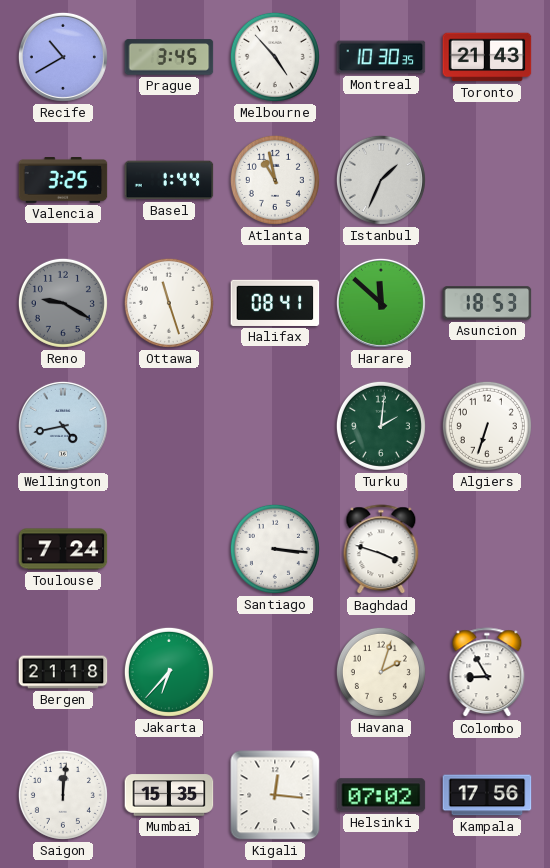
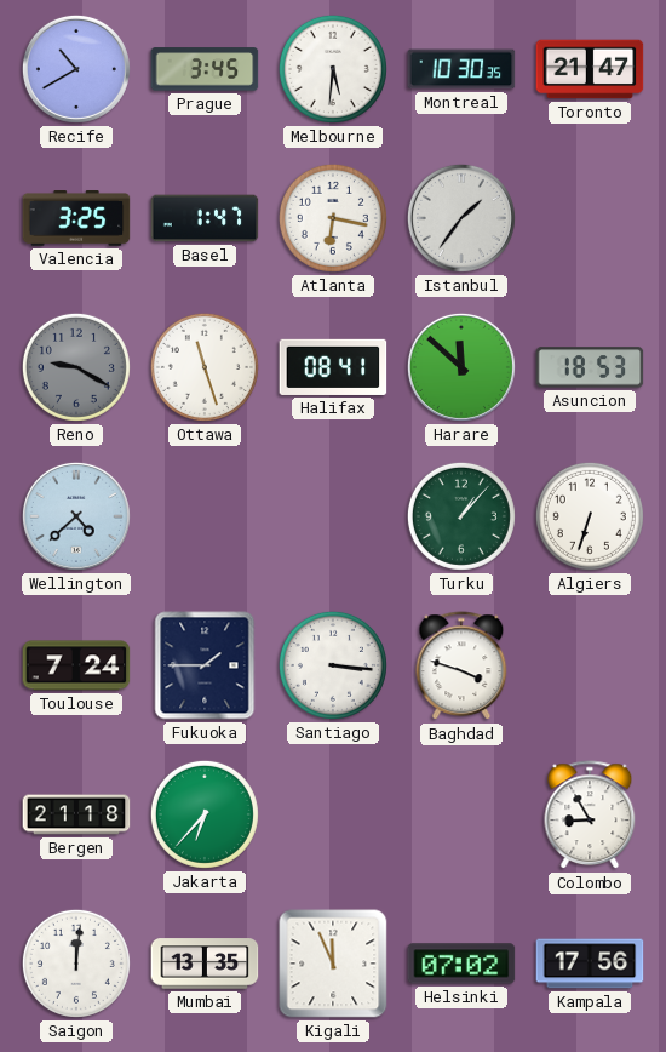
Melbourne: 4:53 -> 5:31 (333, 69)
Toronto: 21:43 -> 21:47 (590, 69)
Basel: 1:44 -> 1:47 (205, 218)
Atlanta: 10:58 -> 6:17 (333, 218)
Istanbul: 1:34 -> 1:36 (461, 218)
Wellington: 4:43 -> 4:38 (76, 516)
Turku: 2:01 -> 1:07 (461, 516)
Fukuoka: none -> 1:45 (205, 665)
Havana: 2:03 -> none (381, 672)
Mumbai: 15:35 -> 13:35 (205, 964)
Kigali: 12:16 -> 11:56 (333, 964)
